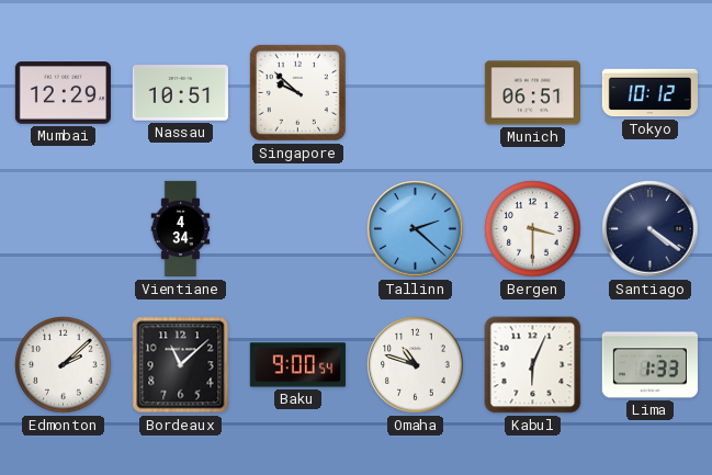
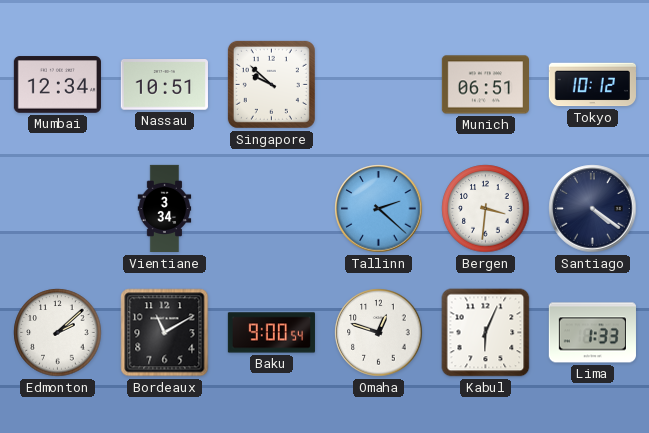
Mumbai: 12:29 -> 12:34 (57, 85)
Vientiane: 4:34 -> 3:34 (165, 209)
Bergen: 3:30 -> 3:31 (486, 209)
Bordeaux: 11:08 -> 11:10 (165, 333)
Omaha: 10:48 -> 12:48 (379, 333)
